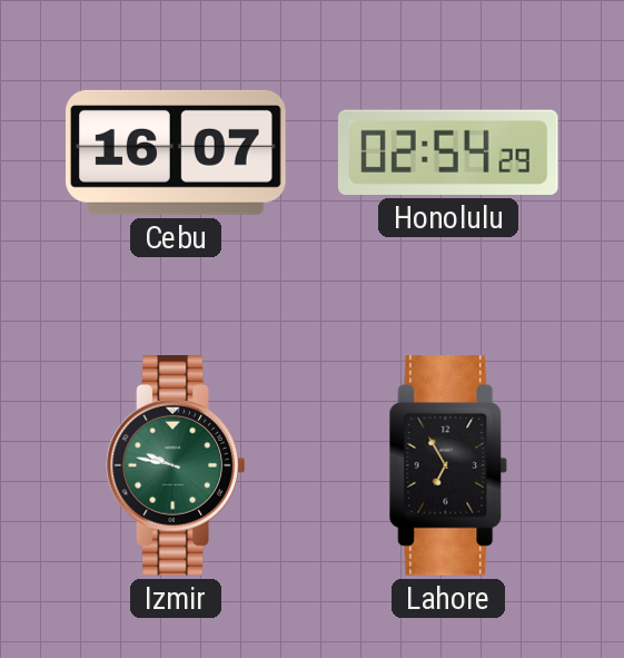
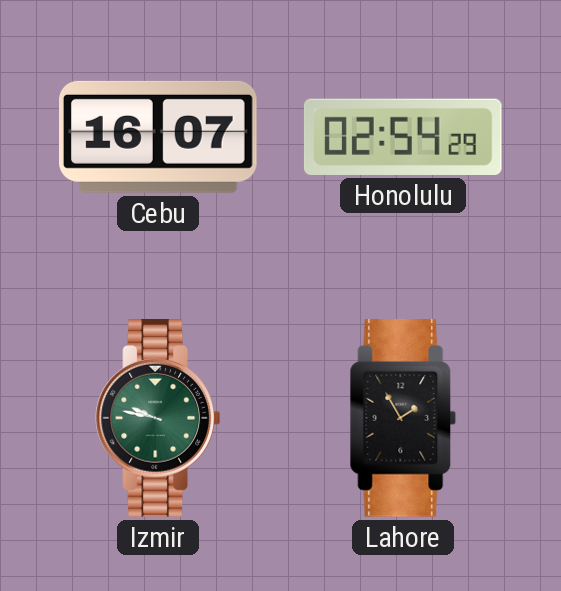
Lahore: 6:55 -> 1:55 (403, 419)
